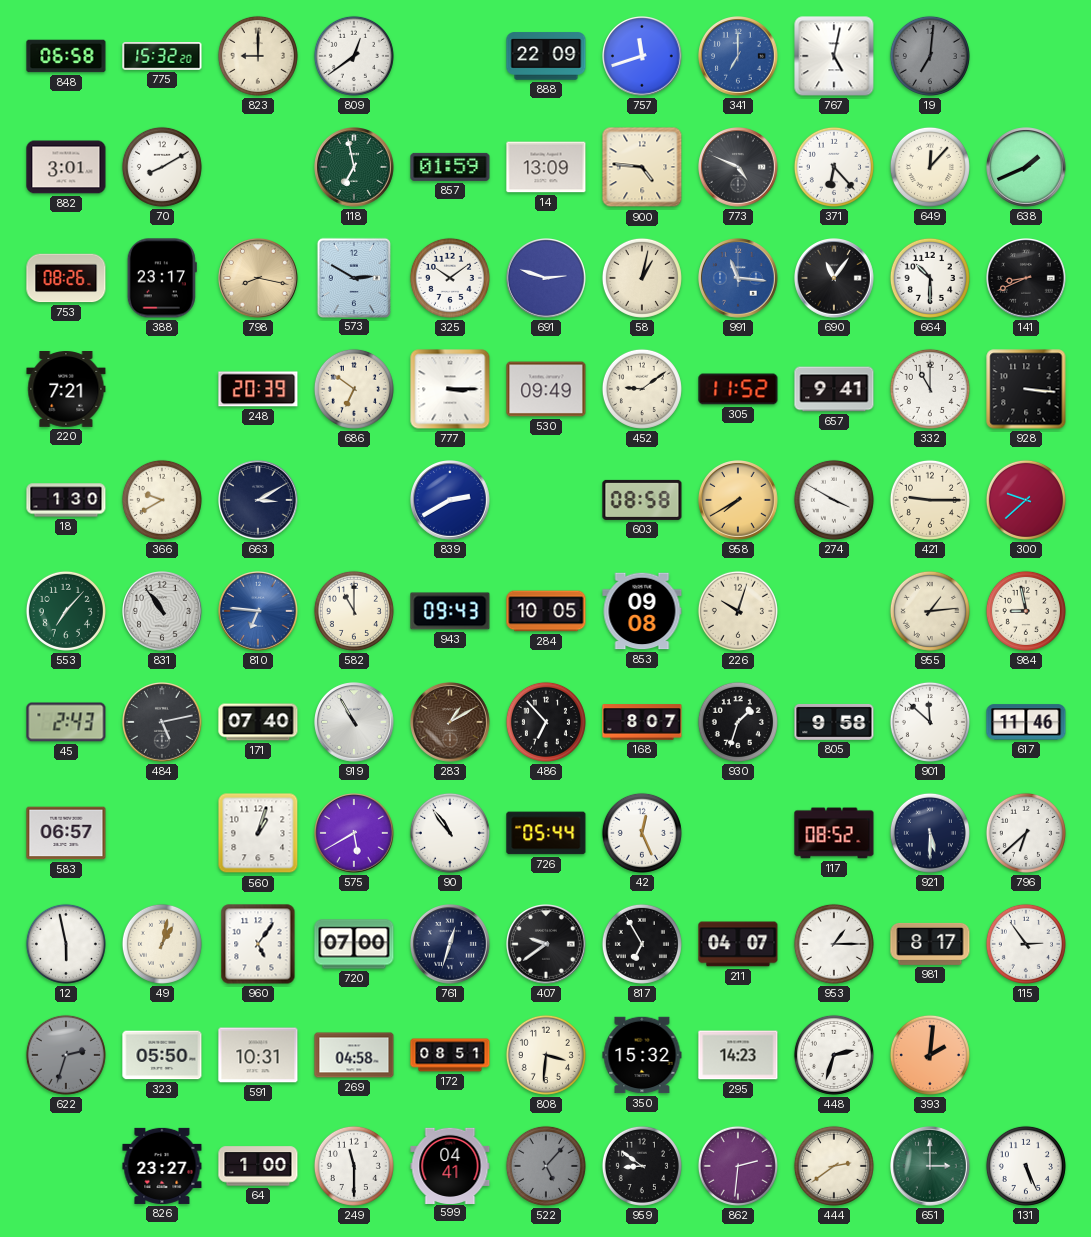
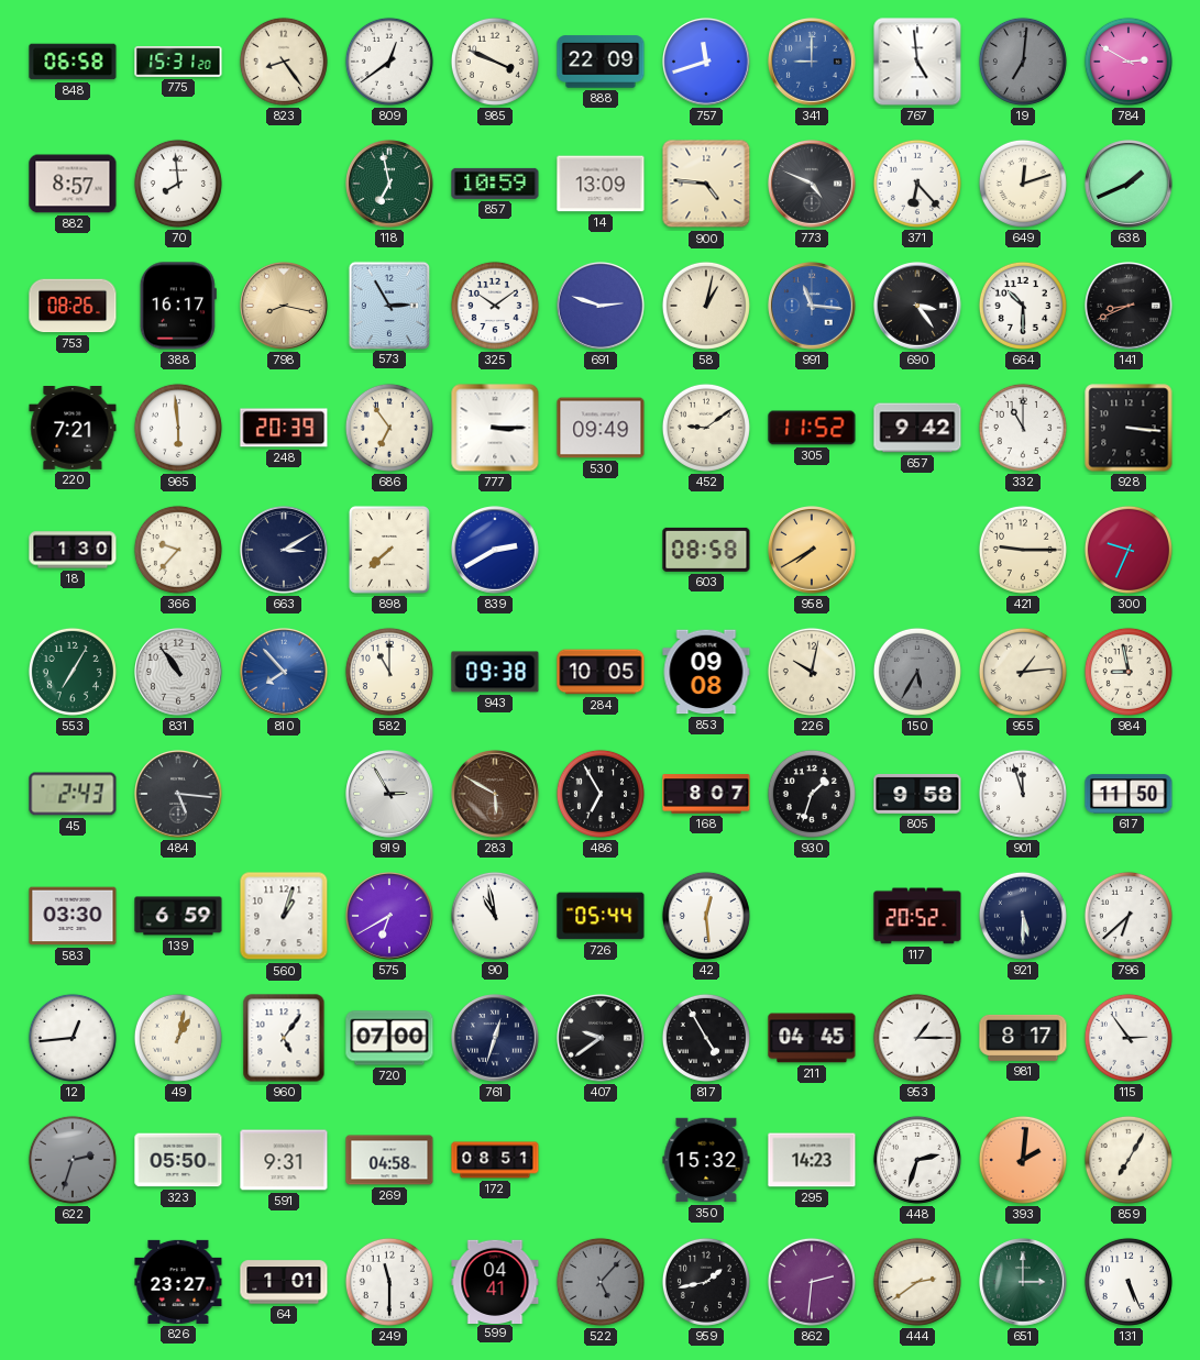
775: 15:32 -> 15:31 (178, 62)
823: 9:00 -> 8:24 (284, 62)
985: none -> 3:49 (495, 62)
341: 7:00 -> 9:00 (813, 63)
767: 5:02 -> 4:59 (917, 62)
784: none -> 2:50 (1129, 62)
882: 3:01 -> 8:57 (73, 184)
70: 8:10 -> 7:59 (178, 184)
857: 01:59 -> 10:59 (495, 184)
649: 12:07 -> 12:12 (1023, 184)
388: 23:17 -> 16:17 (178, 306)
573: 2:50 -> 2:55 (388, 305)
690: 11:06 -> 3:24 (918, 307)
965: none -> 5:59 (178, 428)
686: 6:51 -> 6:54 (389, 428)
657: 9:41 -> 9:42 (917, 428)
366: 9:40 -> 9:37 (178, 550)
898: none -> 7:38 (389, 550)
274: 3:50 -> none (834, 500)
300: 9:38 -> 9:34 (1129, 550)
553: 7:07 -> 7:05 (73, 672)
810: 6:46 -> 7:53 (285, 673)
943: 09:43 -> 09:38 (495, 672)
226: 10:03 -> 10:02 (812, 672)
150: none -> 5:35 (917, 672)
484: 5:13 -> 5:16 (179, 795)
171: 07:40 -> none (258, 722)
919: 10:55 -> 2:55 (390, 795)
283: 1:10 -> 5:50 (496, 795)
486: 6:53 -> 6:55 (601, 794)
901: 11:52 -> 11:57 (1023, 794)
617: 11:46 -> 11:50 (1129, 794)
583: 06:57 -> 03:30 (73, 916)
139: none -> 6:59 (178, 916)
575: 5:40 -> 6:40 (390, 917)
90: 10:54 -> 10:58 (495, 916)
42: 12:26 -> 12:29 (706, 916)
117: 08:52 -> 20:52 (917, 916)
12: 5:58 -> 12:44 (73, 1038)
817: 6:55 -> 4:55 (706, 1038)
211: 04:07 -> 04:45 (812, 1038)
591: 10:31 -> 9:31 (284, 1160)
808: 3:31 -> none (546, 1055)
859: none -> 7:05 (1129, 1160)
64: 1:00 -> 1:01 (284, 1282)
959: 8:51 -> 1:43 (706, 1282)
